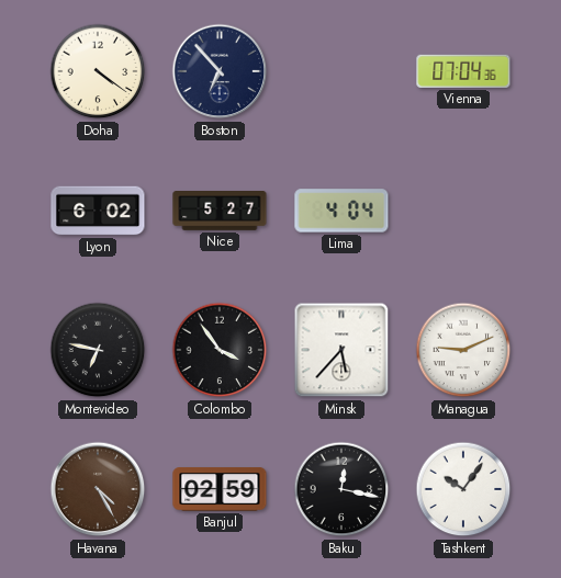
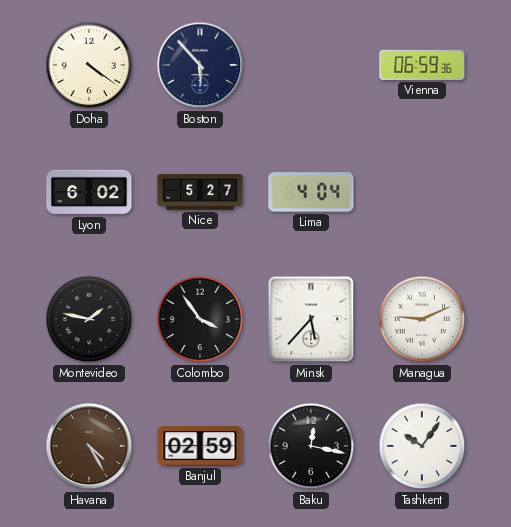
Boston: 6:53 -> 5:53 (200, 65)
Vienna: 07:04 -> 06:59 (422, 65)
Montevideo: 6:47 -> 1:47 (89, 319)
